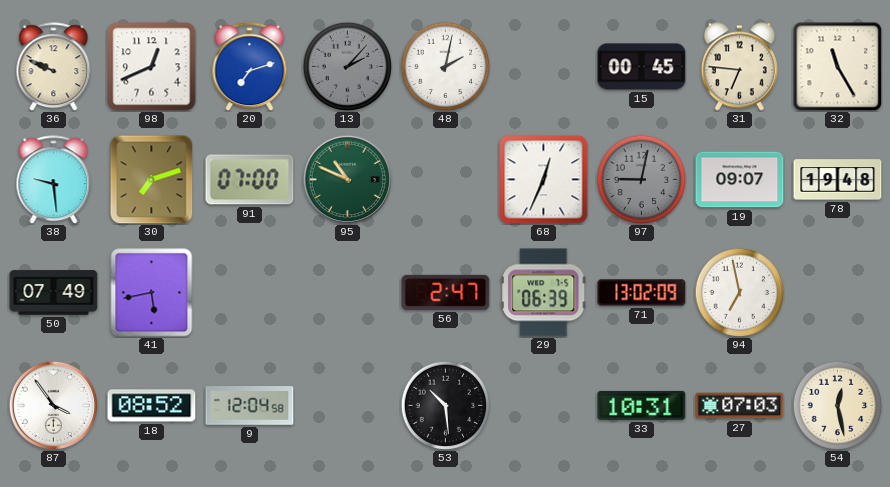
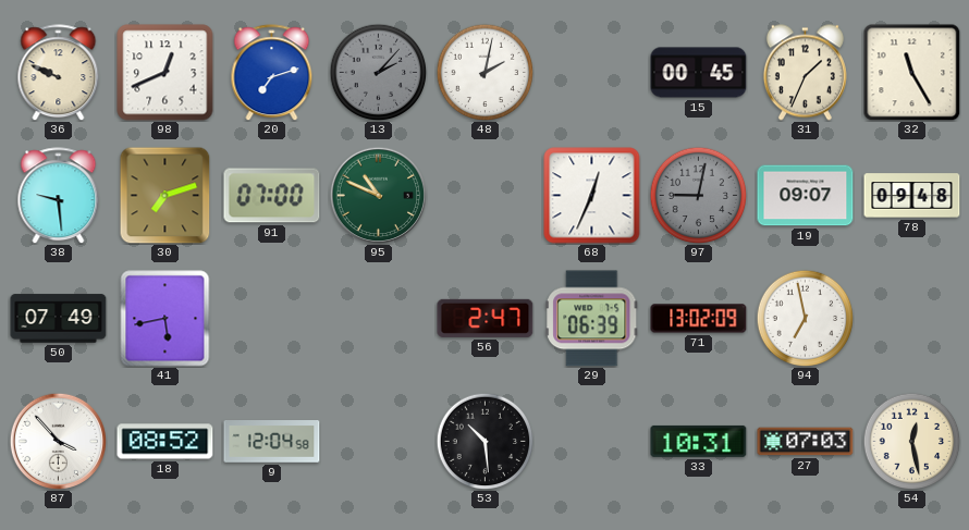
31: 6:46 -> 1:34 (805, 73)
78: 19:48 -> 09:48 (912, 196)
87: 3:54 -> 3:53 (58, 441)
